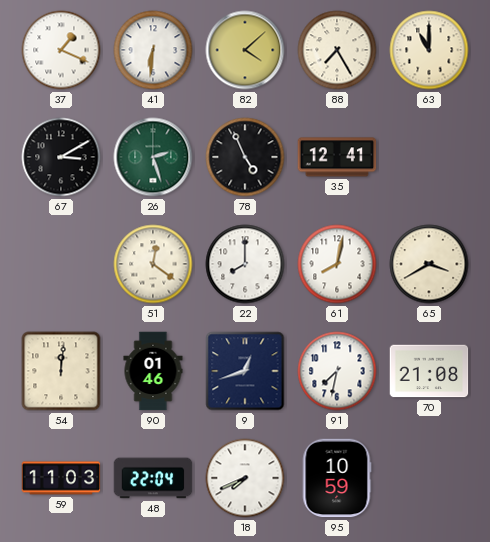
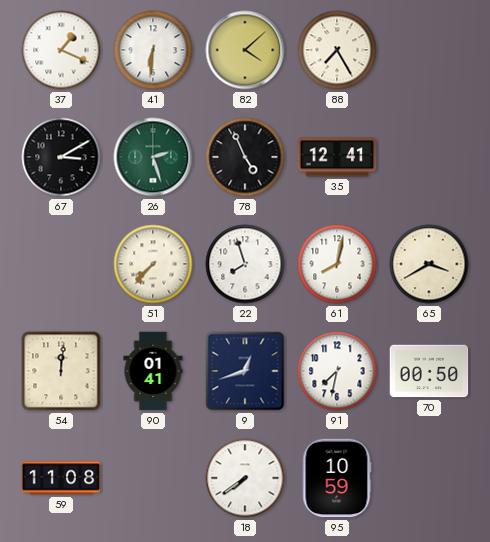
63: 11:00 -> none (429, 50)
51: 12:21 -> 7:37 (153, 264)
22: 8:00 -> 7:57 (245, 264)
90: 01:46 -> 01:41 (153, 371)
70: 21:08 -> 00:50 (429, 371)
59: 11:03 -> 11:08 (61, 478)
48: 22:04 -> none (153, 478)
18: 7:41 -> 7:39 (245, 478)
